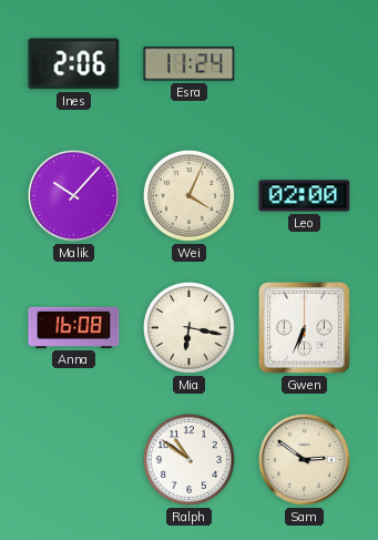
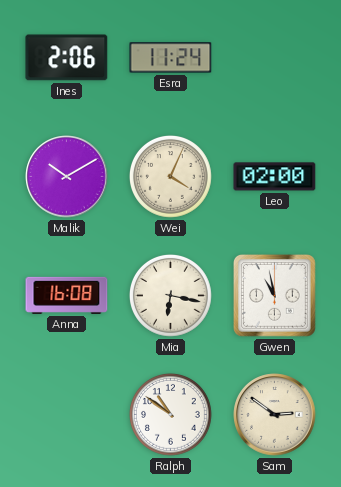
Malik: 10:07 -> 10:10 (67, 177)
Gwen: 6:34 -> 10:58 (275, 296)
